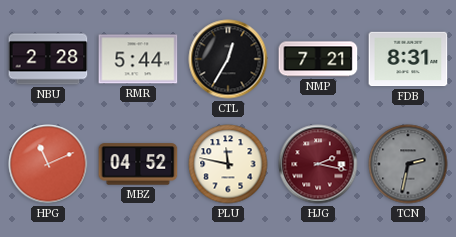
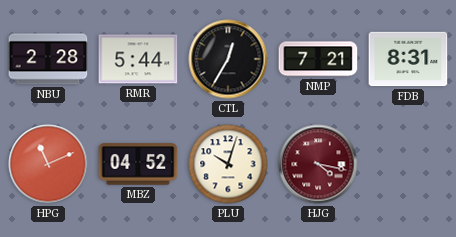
PLU: 11:47 -> 10:03 (228, 164)
HJG: 2:17 -> 4:17 (318, 164)
TCN: 2:32 -> none (408, 164)
